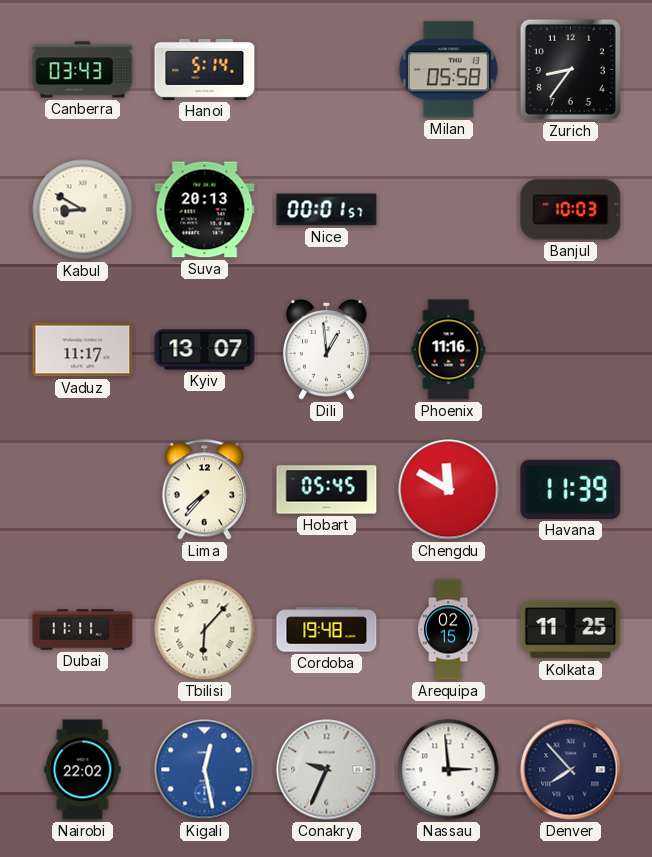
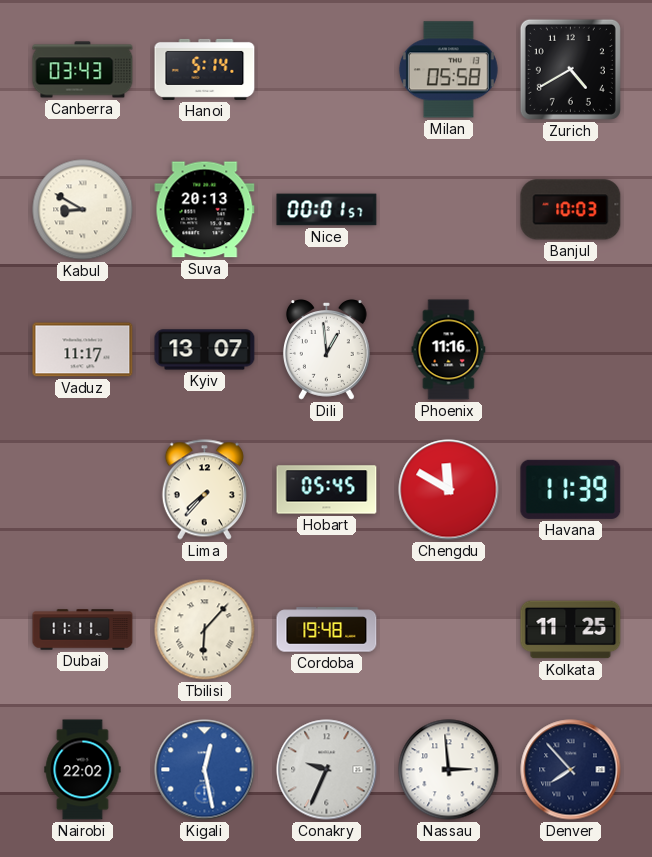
Zurich: 8:36 -> 4:40 (570, 69)
Arequipa: 02:15 -> none (448, 630)
